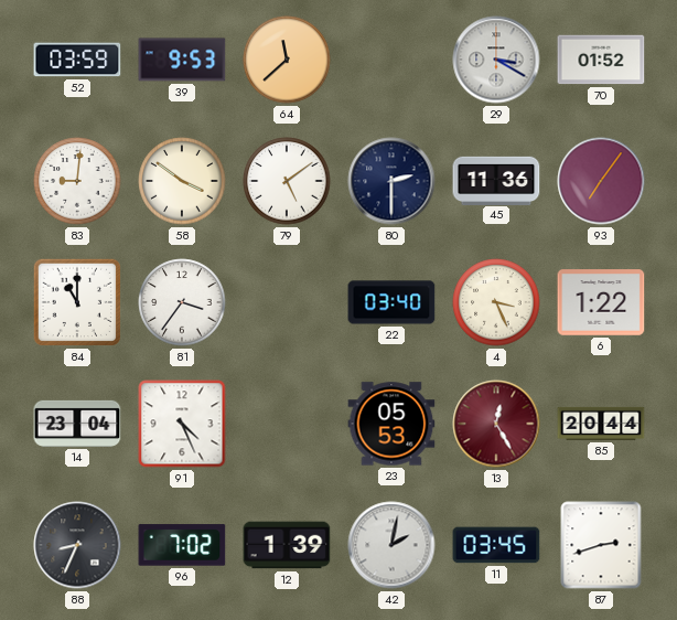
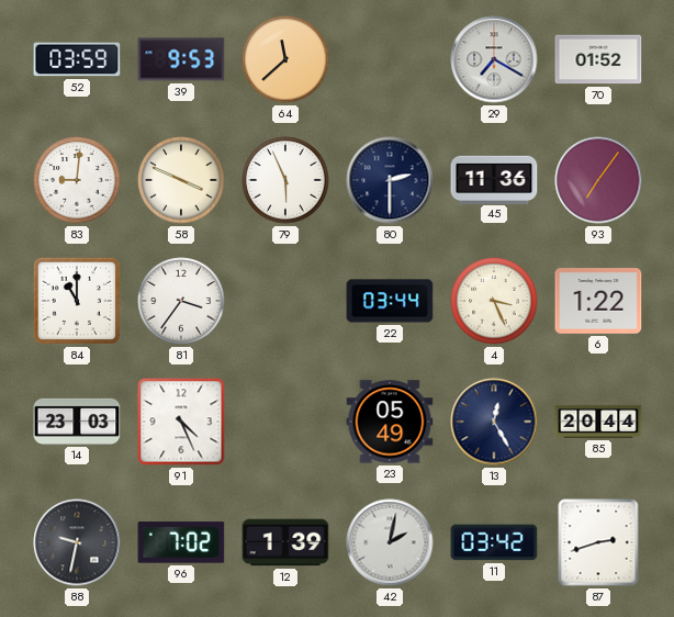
29: 3:20 -> 7:20 (494, 59)
58: 3:51 -> 3:49 (181, 180)
79: 5:09 -> 5:56 (285, 180)
22: 03:40 -> 03:44 (390, 301)
14: 23:04 -> 23:03 (77, 422)
23: 05:53 -> 05:49 (390, 422)
13 dial: burgundy -> navy (494, 422)
88: 8:34 -> 9:32 (77, 542)
11: 03:45 -> 03:42 (494, 542)
